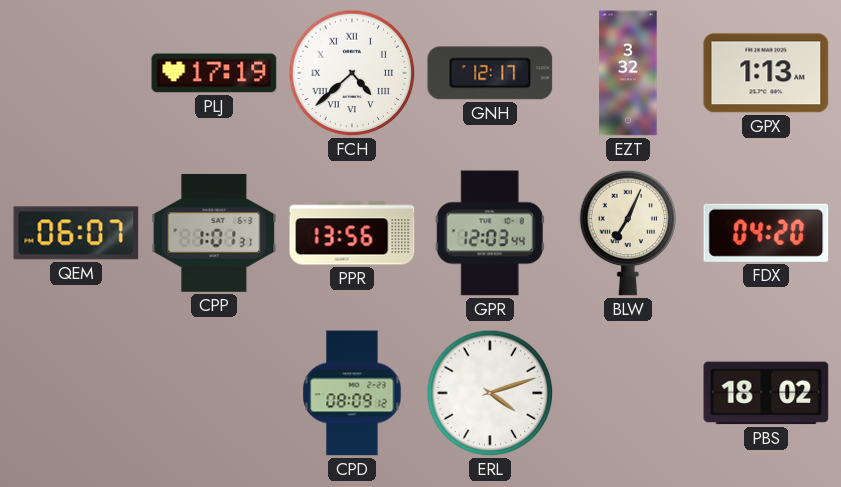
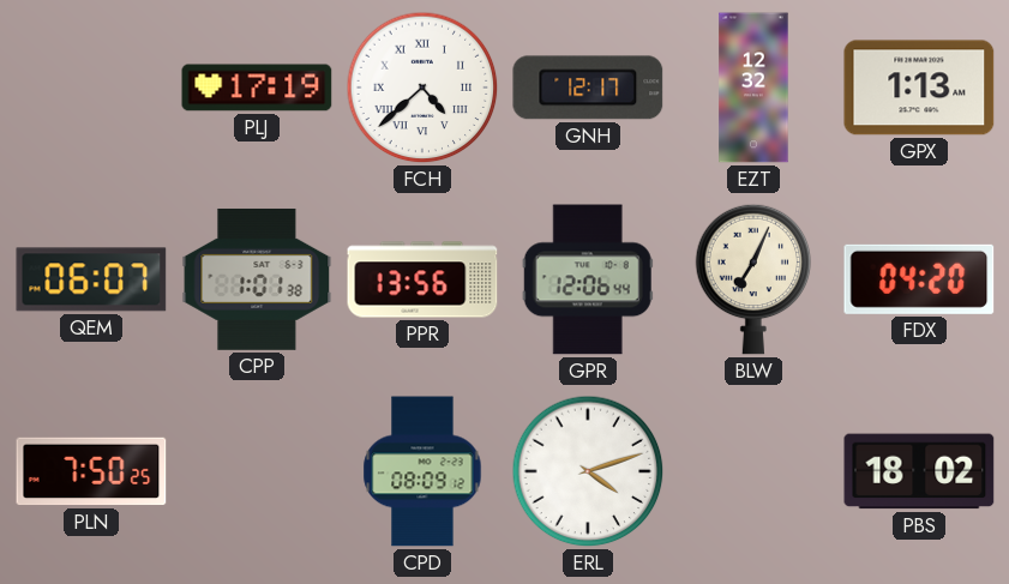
EZT: 3:32 -> 12:32 (753, 88)
CPP: 1:01:31 -> 1:01:38 (257, 279)
GPR: 12:03 -> 12:06 (588, 279)
PLN: none -> 7:50 (91, 471)
